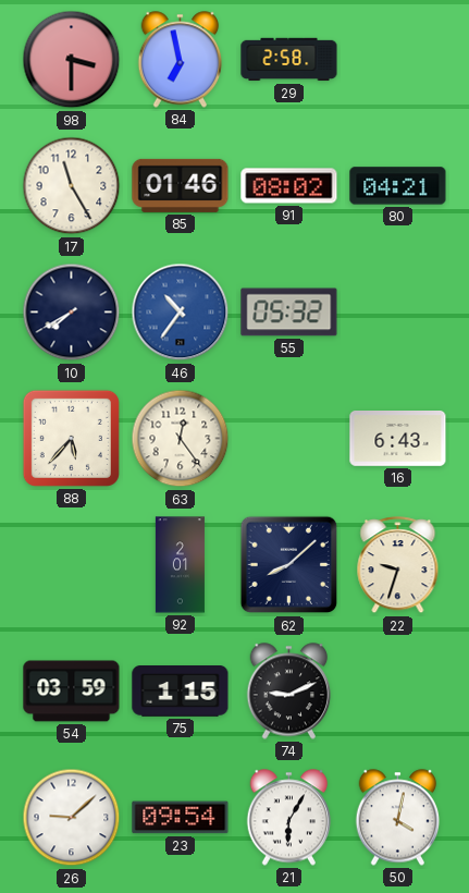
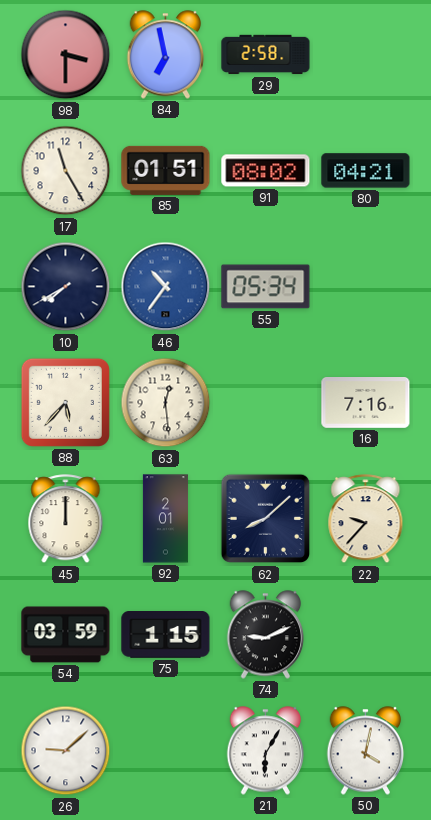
85: 01:46 -> 01:51 (166, 170)
55: 05:32 -> 05:34 (266, 287)
63: 12:24 -> 12:29 (166, 403)
16: 6:43 -> 7:16 (366, 403)
45: none -> 12:00 (66, 519)
22: 9:33 -> 9:37 (366, 519)
23: 09:54 -> none (181, 818)
